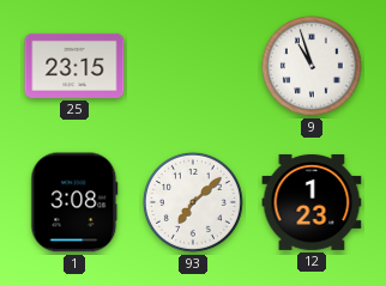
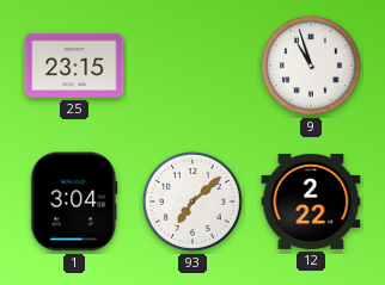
1: 3:08 -> 3:04 (74, 202)
12: 1:23 -> 2:22 (311, 202)
